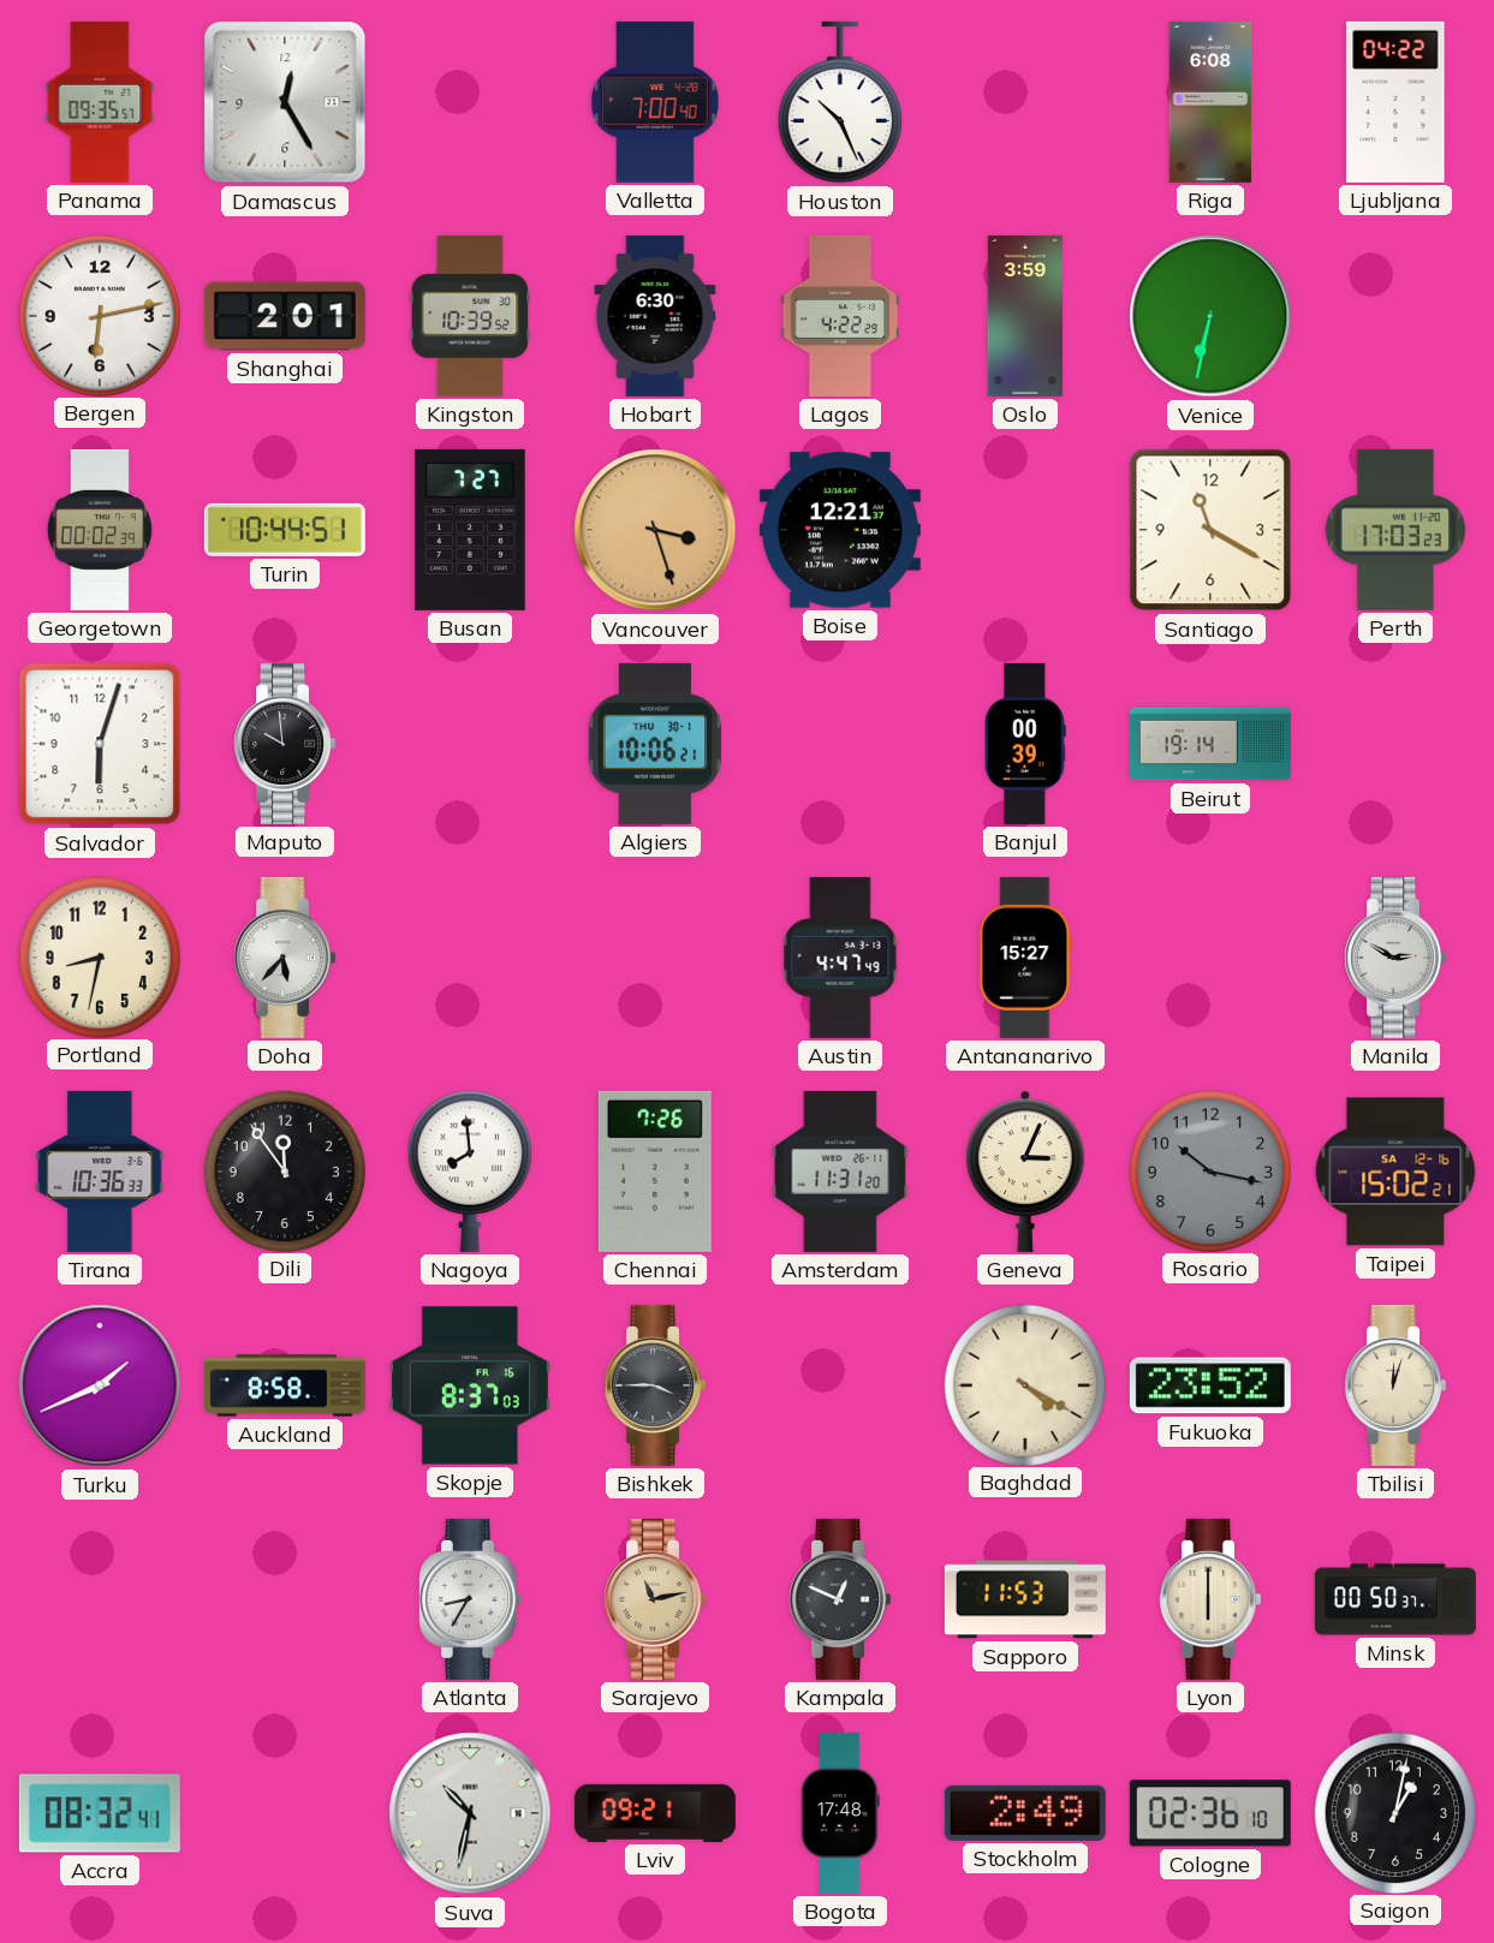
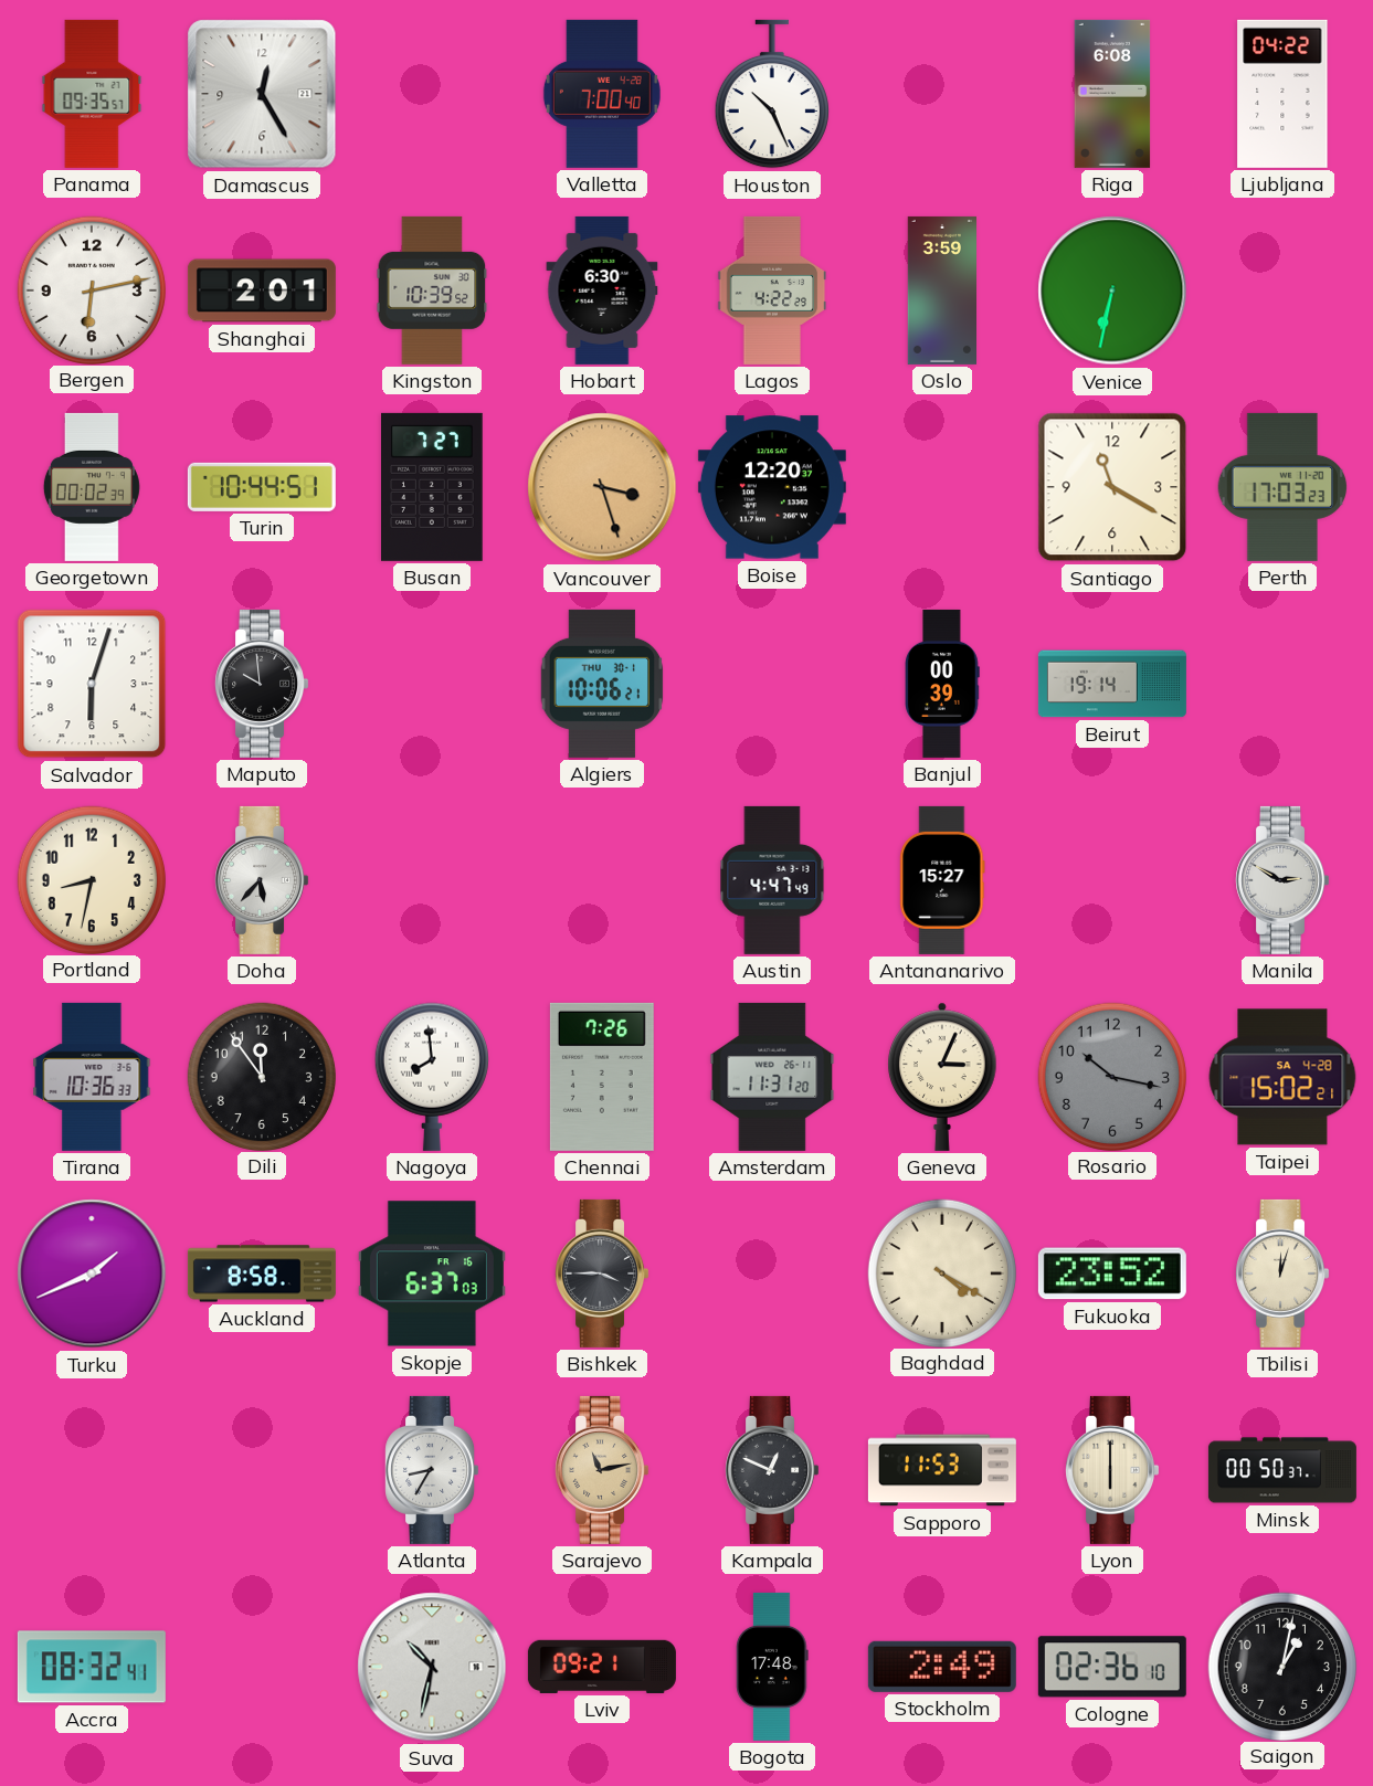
Boise: 12:21 -> 12:20 (772, 487)
Taipei date: SA 12-16 -> SA 4-28 (1282, 1077)
Skopje: 8:37 -> 6:37 (432, 1274)
